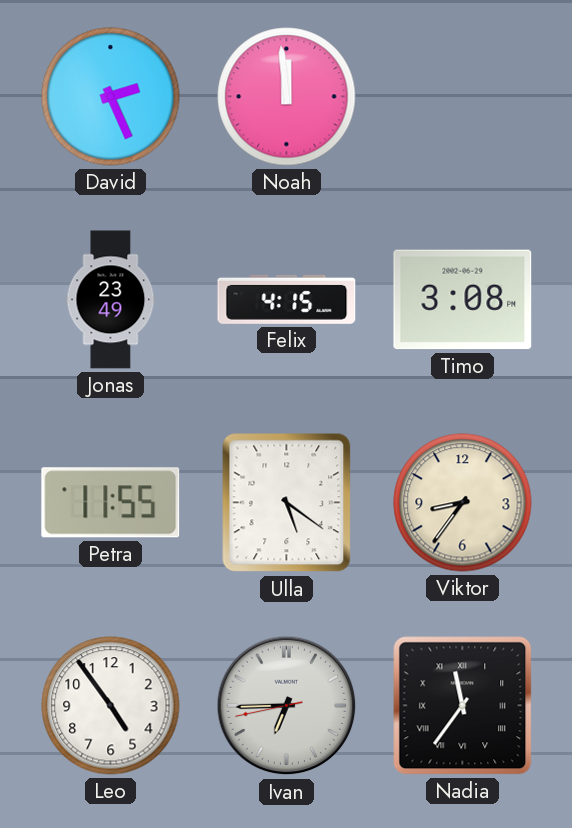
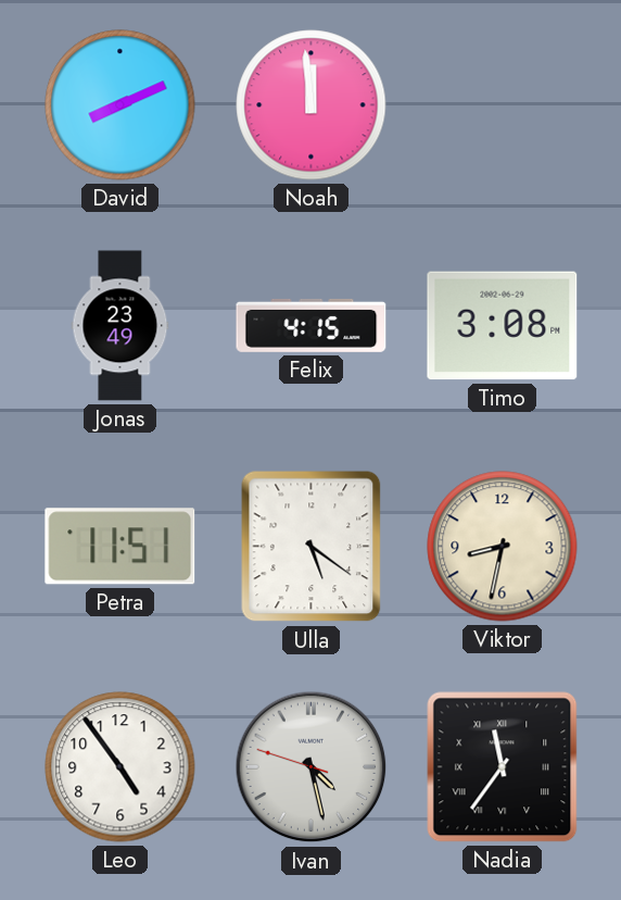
David: 2:26 -> 8:11 (121, 105)
Petra: 11:55 -> 11:51 (121, 547)
Viktor: 8:36 -> 8:32 (503, 547)
Ivan: 6:44 -> 4:27 (312, 767)
